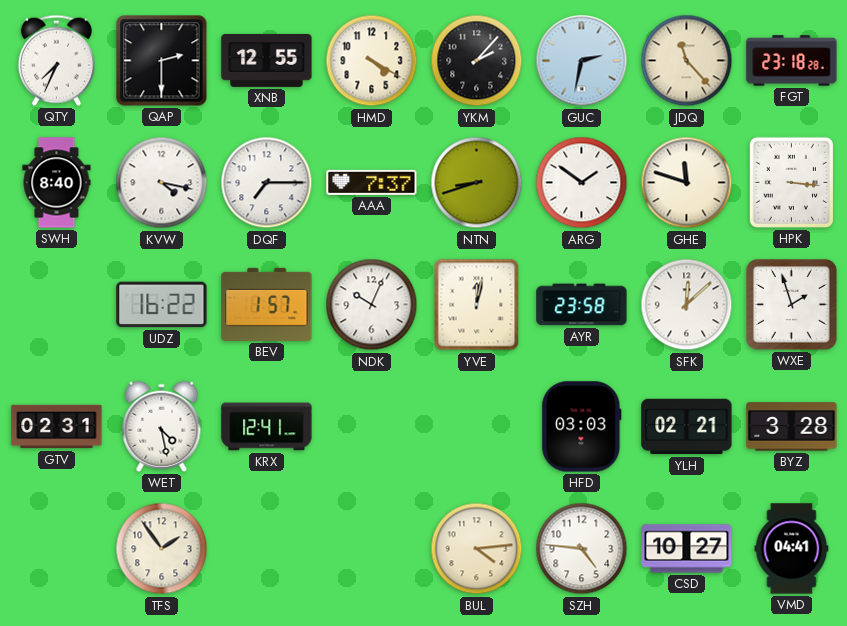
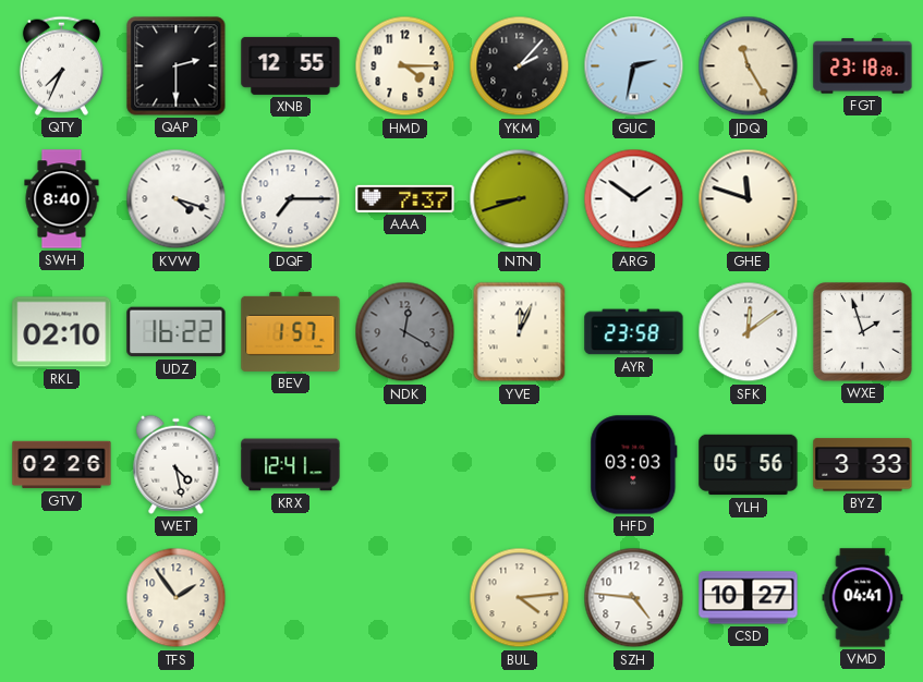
HMD: 4:20 -> 4:15 (405, 66)
JDQ: 11:23 -> 11:25 (749, 66)
KVW: 4:17 -> 4:18 (177, 199)
HPK: 3:16 -> none (791, 182)
RKL: none -> 02:10 (62, 332)
NDK: 10:04 -> 12:20 (405, 332)
NDK dial: white -> grey (405, 332)
YVE: 12:02 -> 12:04 (520, 332)
SFK: 12:08 -> 12:09 (749, 332)
GTV: 02:31 -> 02:26 (62, 465)
YLH: 02:21 -> 05:56 (749, 465)
BYZ: 3:28 -> 3:33 (863, 465)
